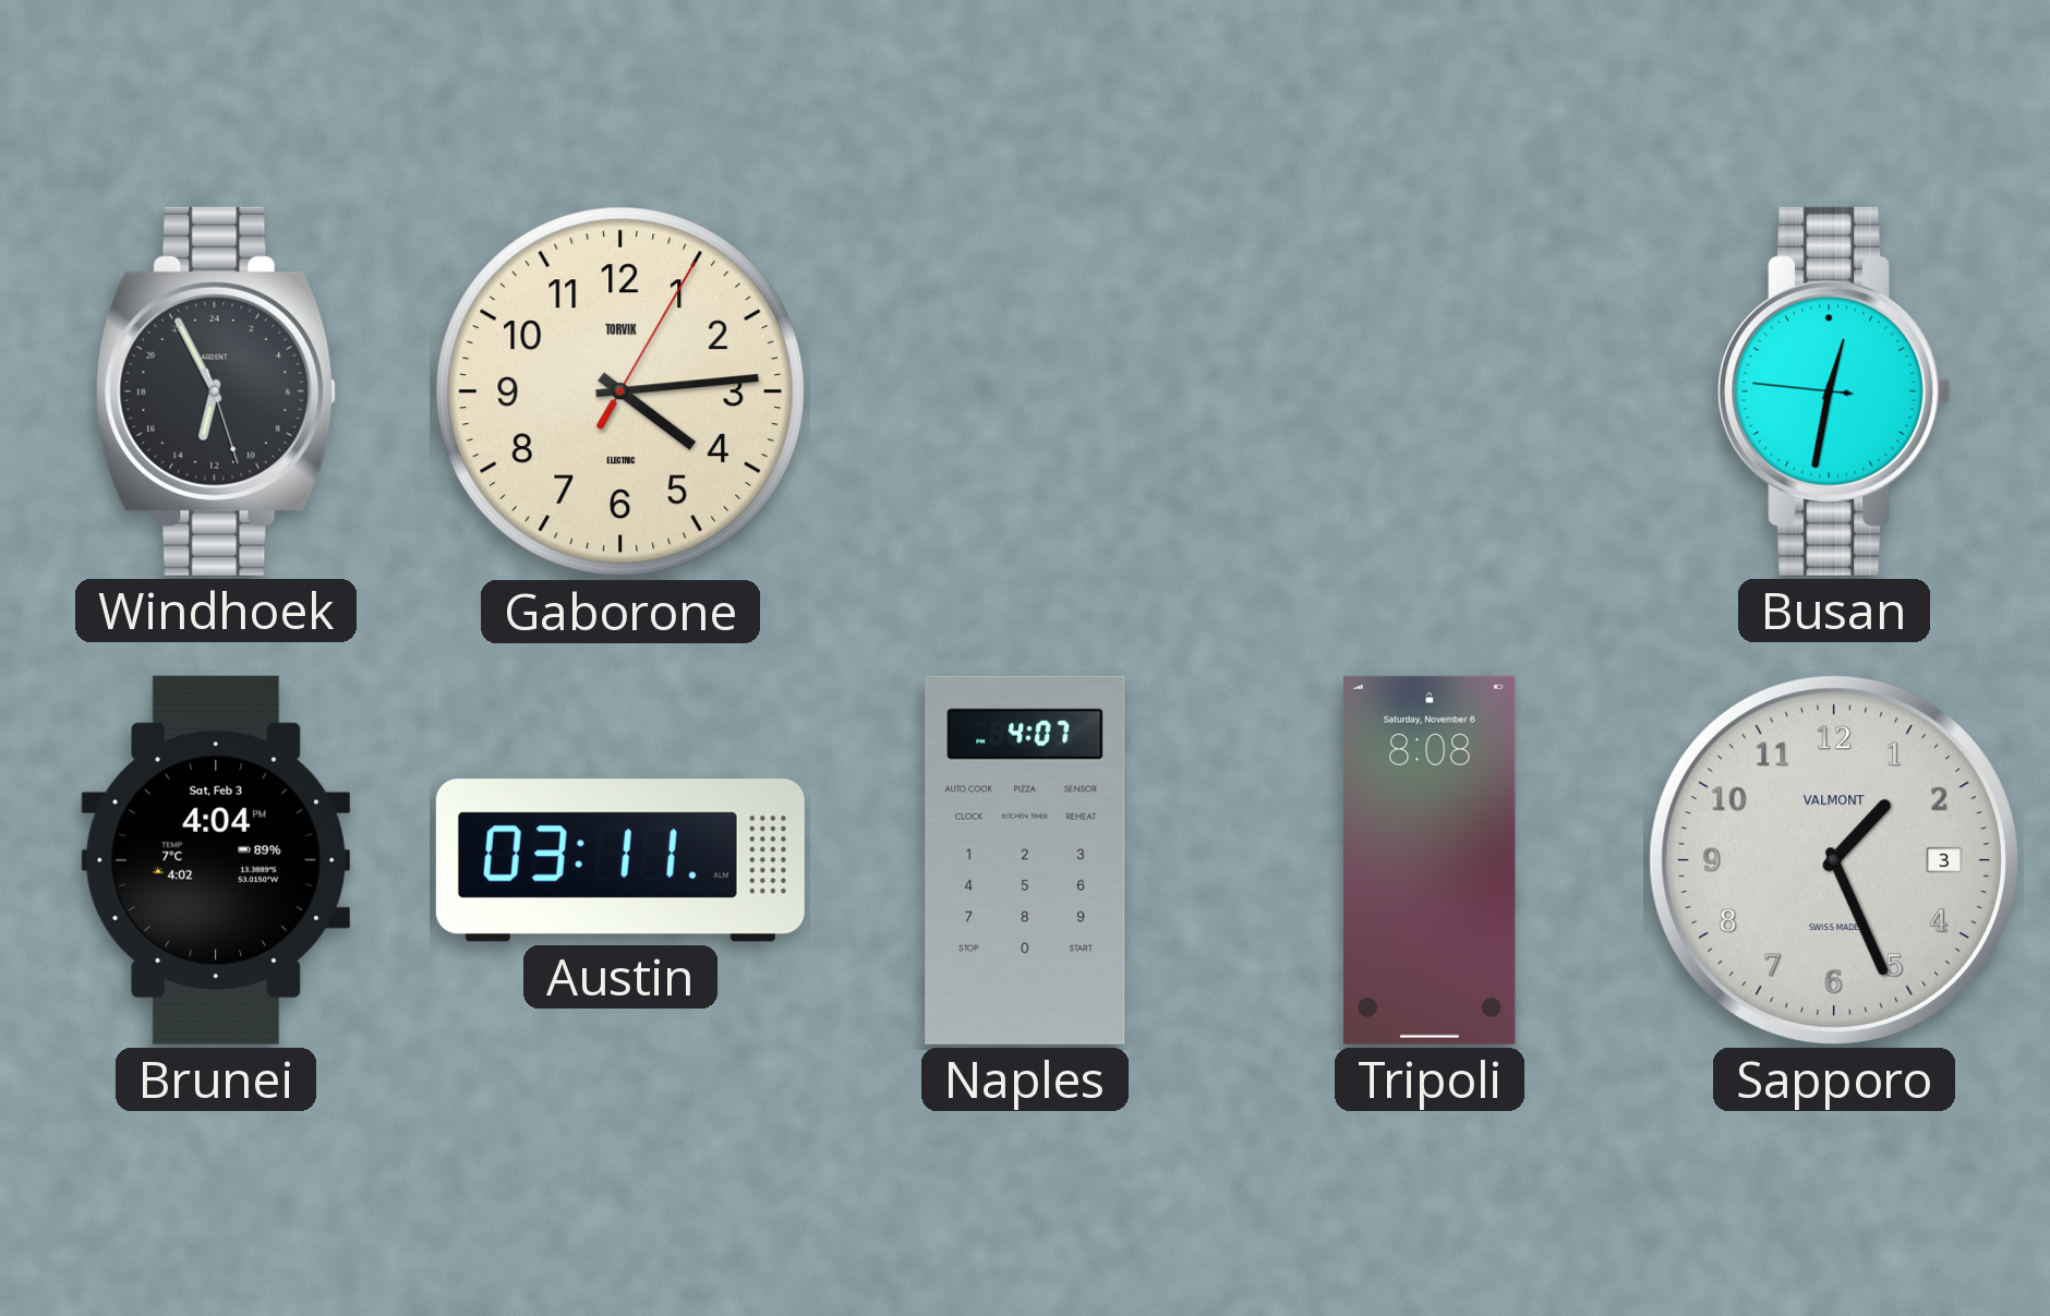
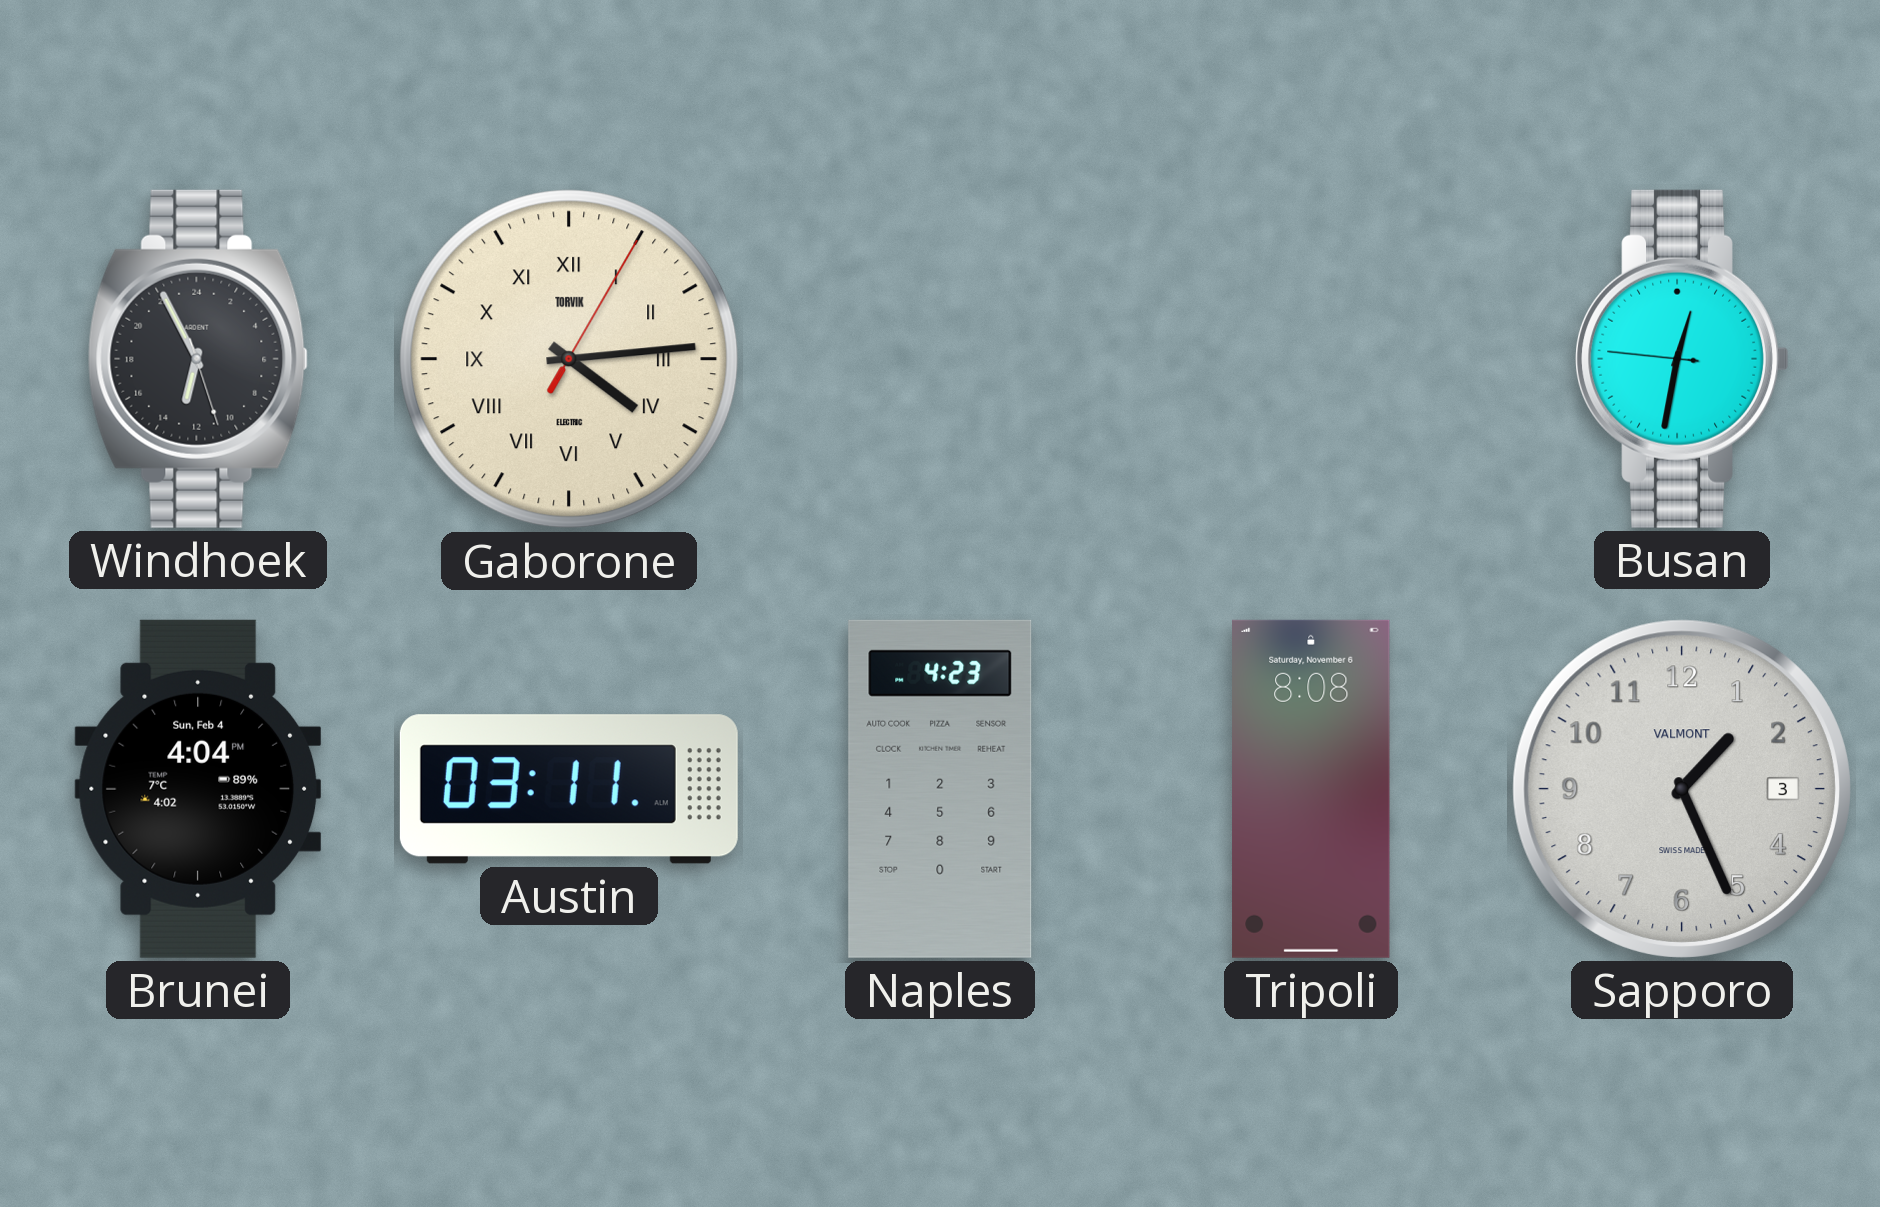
Gaborone numerals: Arabic -> Roman (569, 359)
Brunei date: Sat, Feb 3 -> Sun, Feb 4 (198, 789)
Naples: 4:07 -> 4:23 (940, 789)
